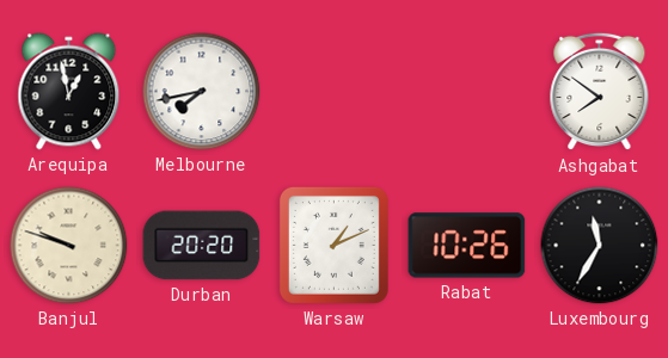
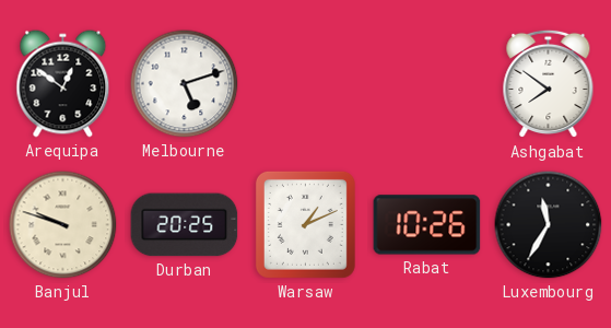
Arequipa: 12:58 -> 12:51 (63, 84)
Melbourne: 7:43 -> 5:12 (185, 84)
Durban: 20:20 -> 20:25 (185, 225)
